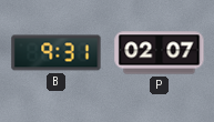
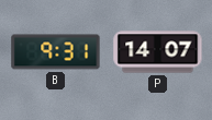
P: 02:07 -> 14:07 (158, 52)
